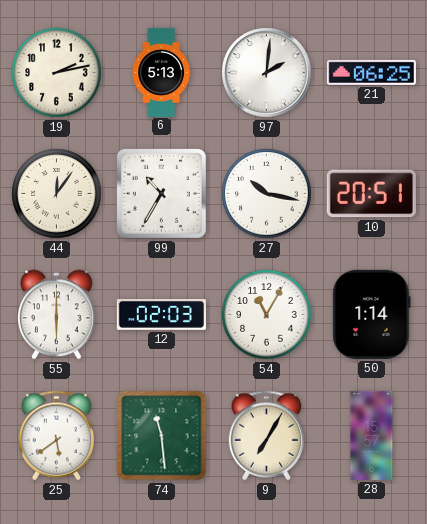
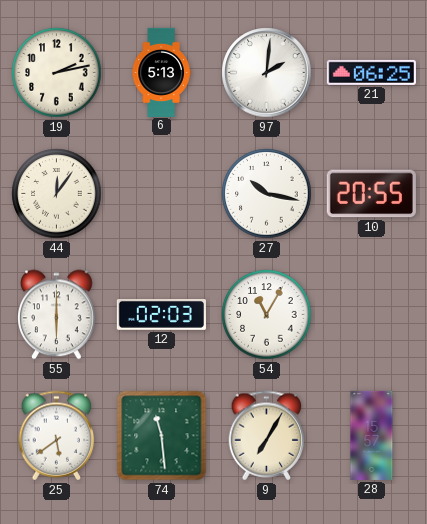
99: 10:35 -> none (161, 193)
10: 20:51 -> 20:55 (371, 194)
50: 1:14 -> none (372, 314)
